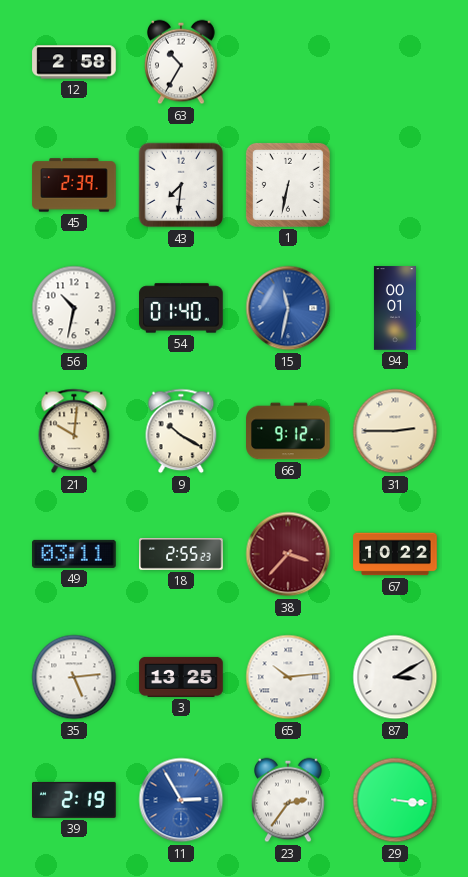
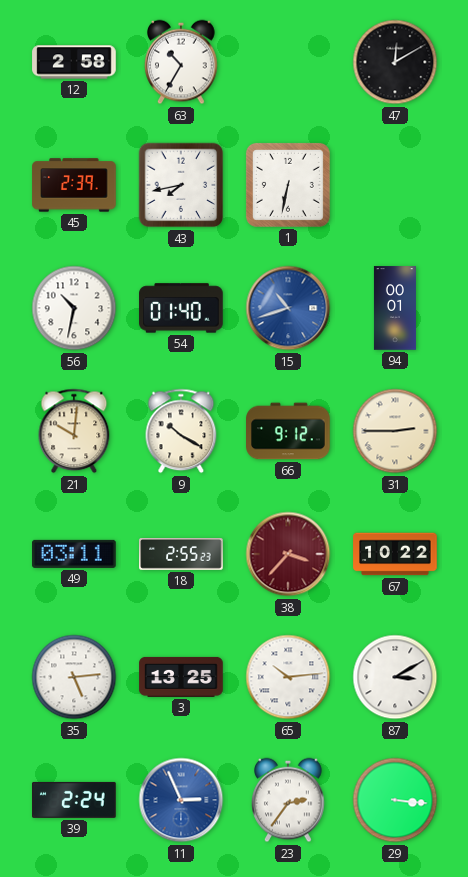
47: none -> 12:10 (395, 62)
43: 7:31 -> 7:43 (181, 185)
15: 11:32 -> 10:42 (288, 308)
39: 2:19 -> 2:24 (74, 800)
11: 2:55 -> 2:56 (181, 800)
